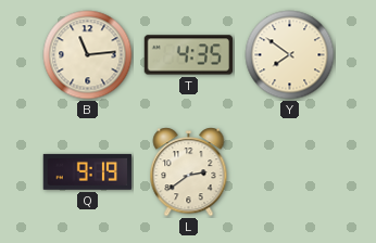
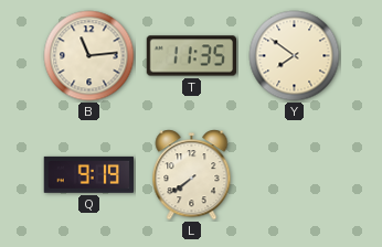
T: 4:35 -> 11:35 (191, 56)
L: 2:39 -> 7:39 (192, 175)
